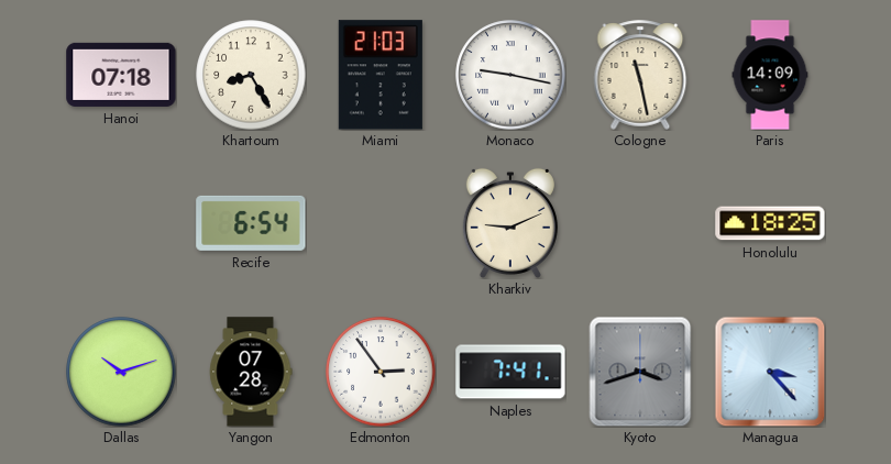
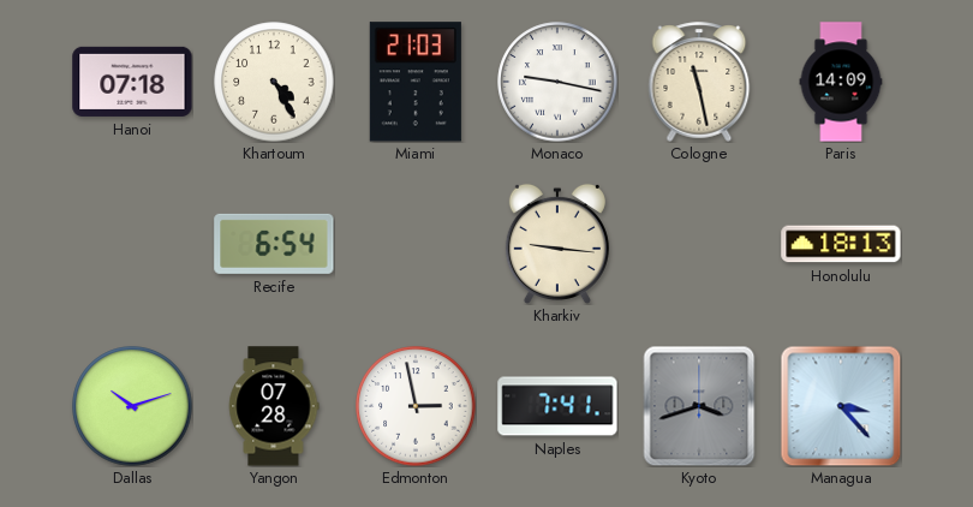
Khartoum: 8:25 -> 4:25 (274, 82)
Kharkiv: 9:11 -> 9:16 (557, 244)
Honolulu: 18:25 -> 18:13 (841, 244)
Edmonton: 2:54 -> 2:58 (416, 406)
